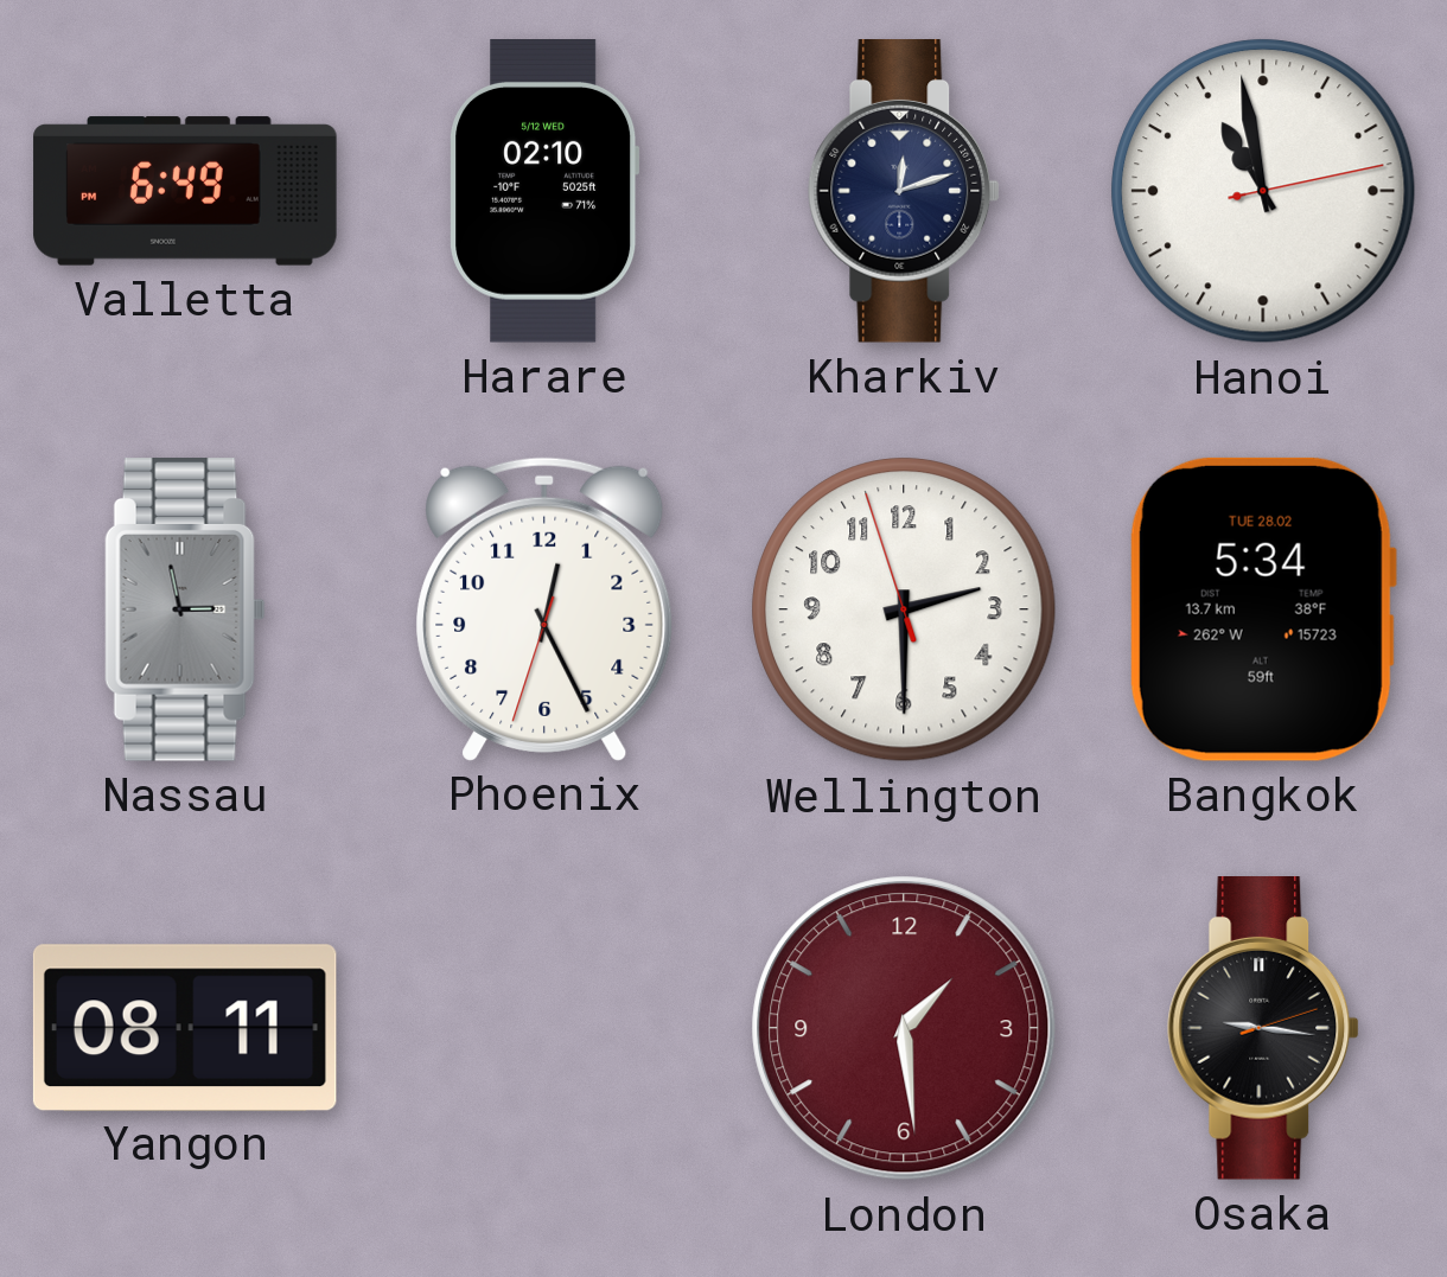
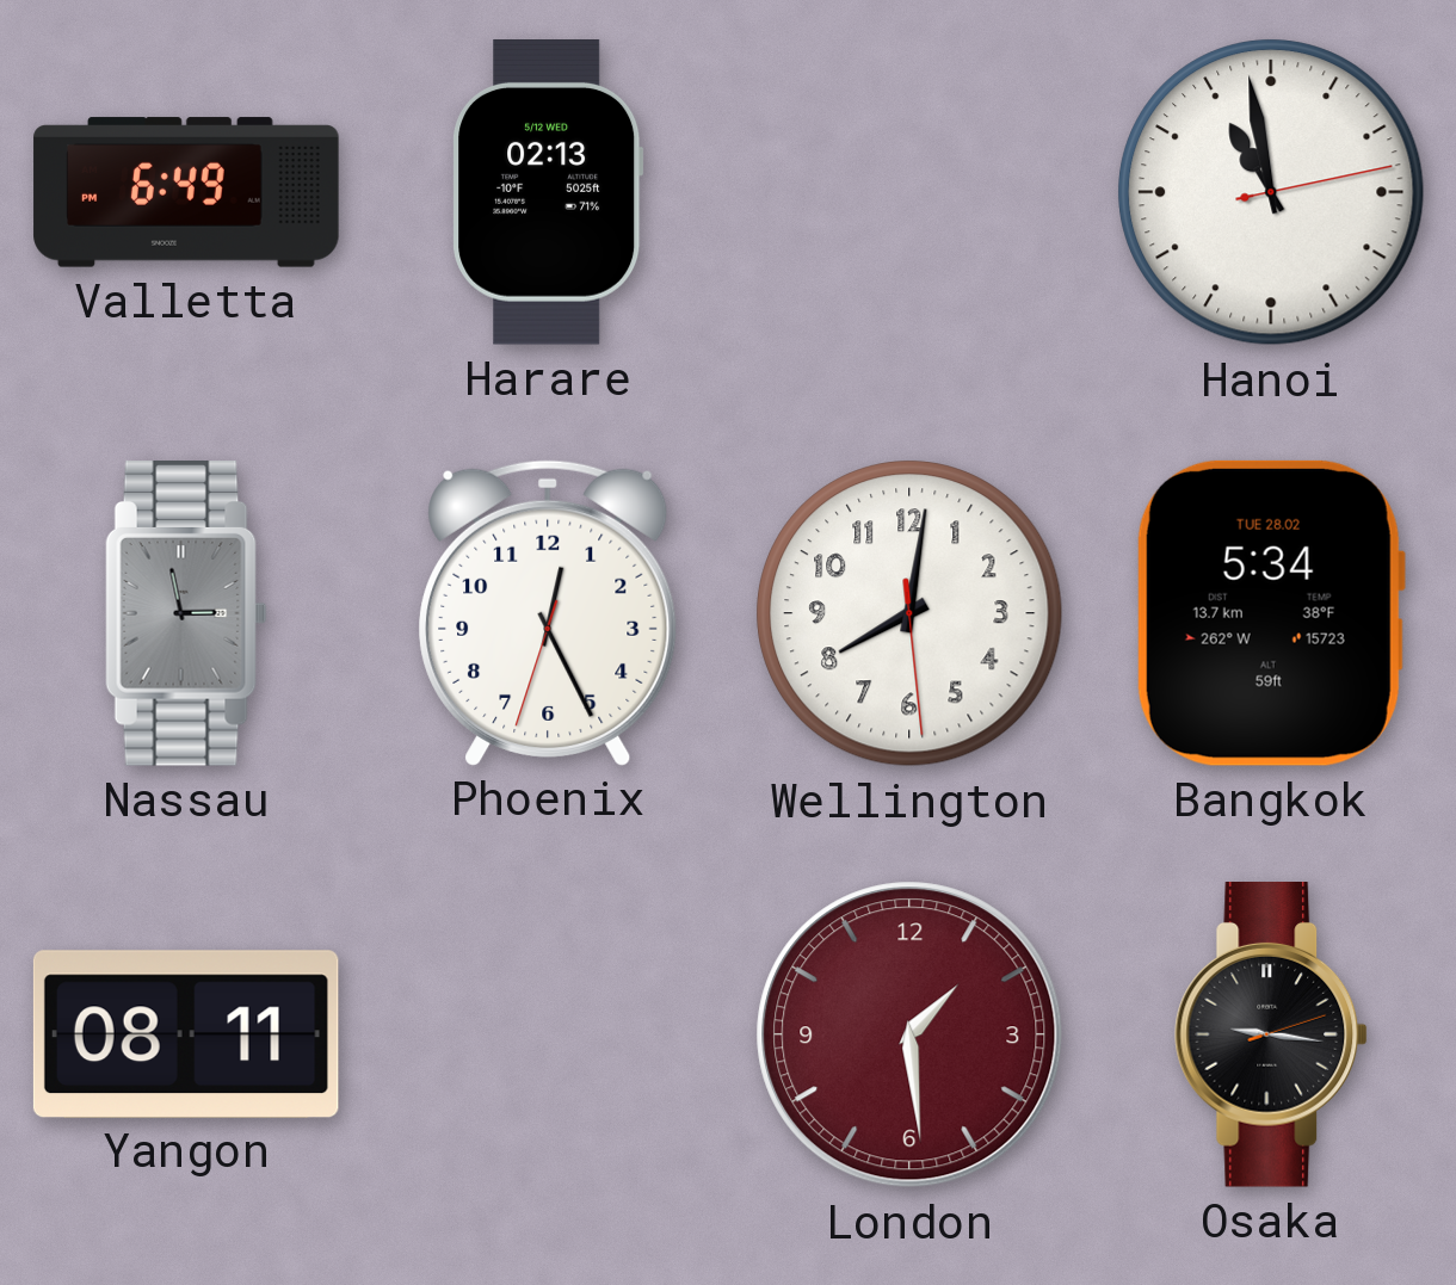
Harare: 02:10 -> 02:13 (548, 193)
Kharkiv: 12:12 -> none (904, 192)
Wellington: 2:29 -> 8:01 (909, 613)
